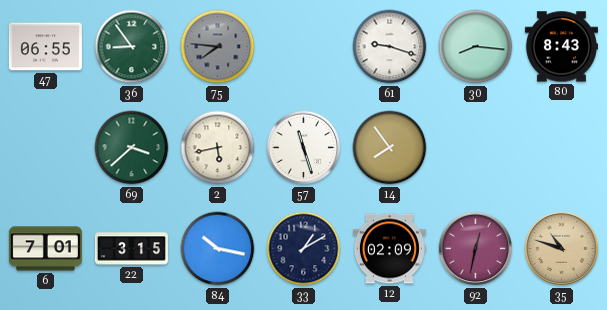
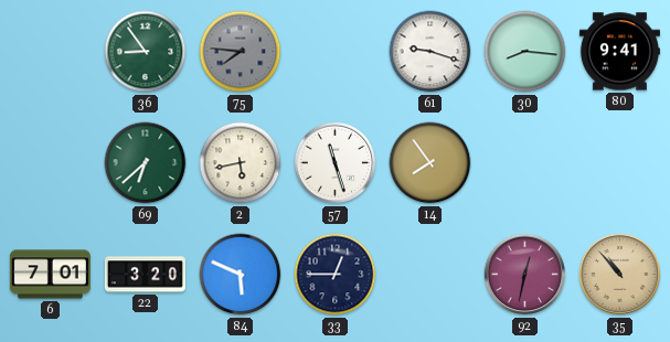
47: 06:55 -> none (45, 47)
80: 8:43 -> 9:41 (619, 52)
69: 3:38 -> 6:38 (146, 163)
22: 3:15 -> 3:20 (145, 275)
84: 10:17 -> 5:49 (241, 275)
33: 1:10 -> 12:45 (336, 275)
12: 02:09 -> none (389, 249)
35: 10:48 -> 10:53 (620, 275)
